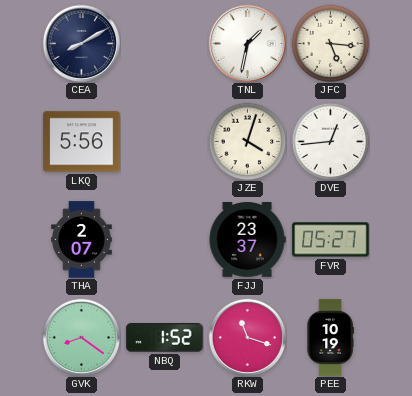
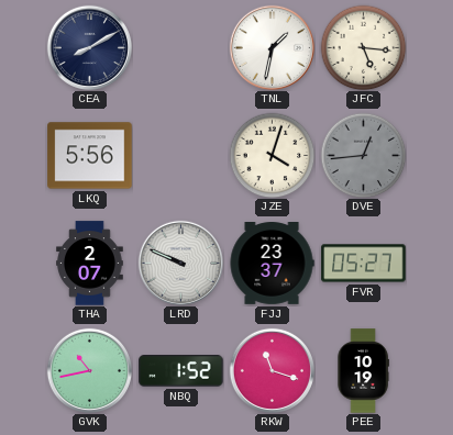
DVE dial: white -> grey (363, 155)
LRD: none -> 9:49 (180, 263)
GVK: 8:21 -> 10:43 (89, 370)
